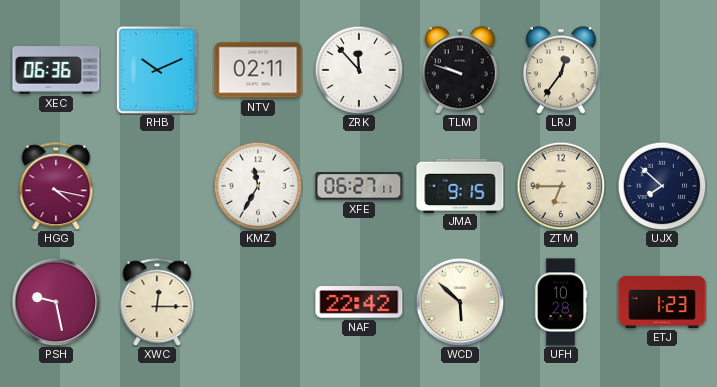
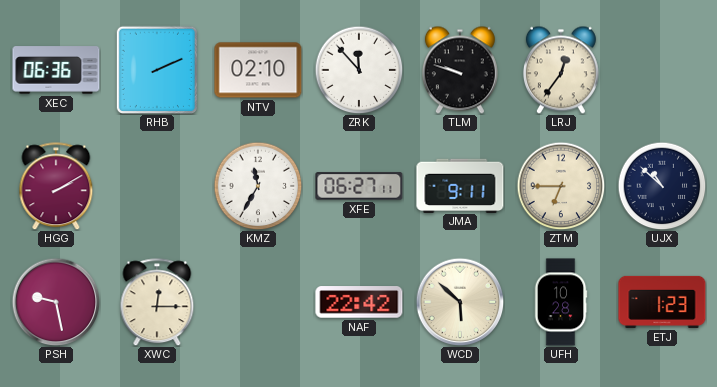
RHB: 10:11 -> 2:11 (157, 70)
NTV: 02:11 -> 02:10 (258, 70)
HGG: 4:17 -> 2:10 (56, 186)
JMA: 9:15 -> 9:11 (460, 185)
UJX: 7:52 -> 10:52 (662, 186)
